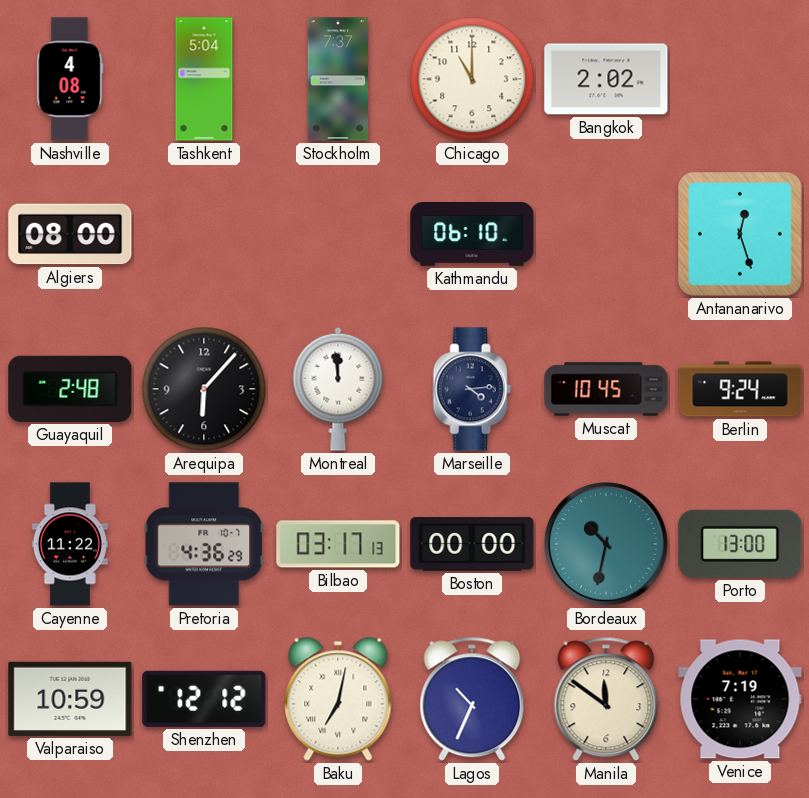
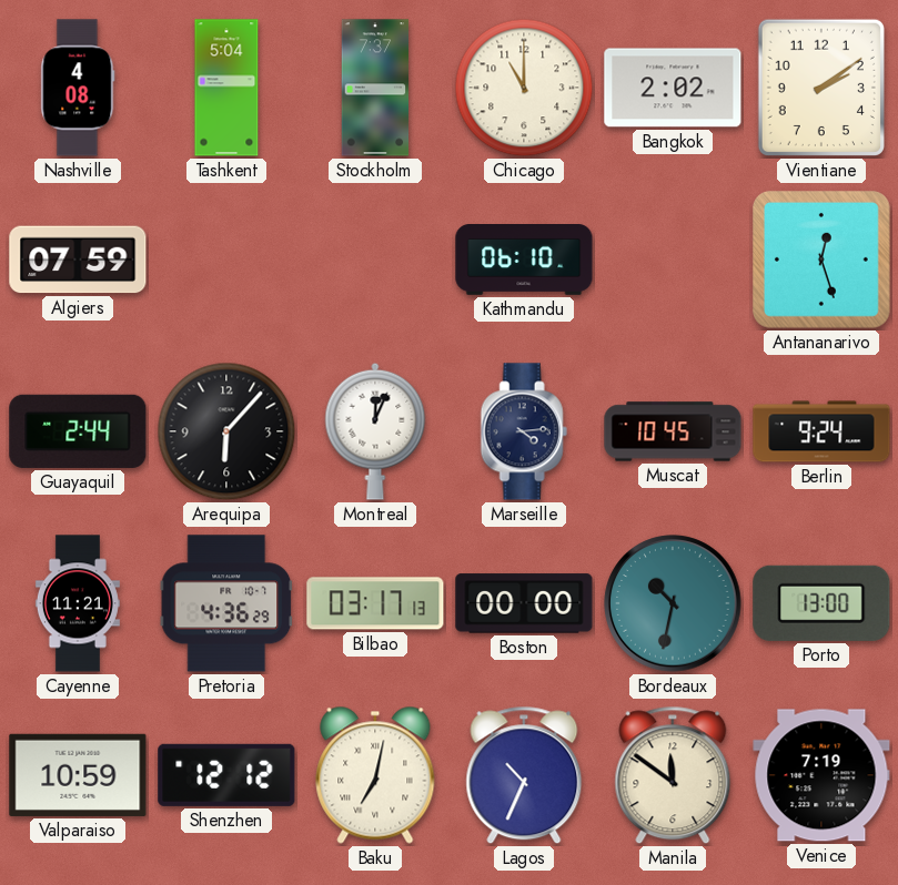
Vientiane: none -> 2:09 (821, 88)
Algiers: 08:00 -> 07:59 (78, 260)
Guayaquil: 2:48 -> 2:44 (78, 431)
Montreal: 11:59 -> 12:04 (375, 431)
Cayenne: 11:22 -> 11:21 (78, 603)
